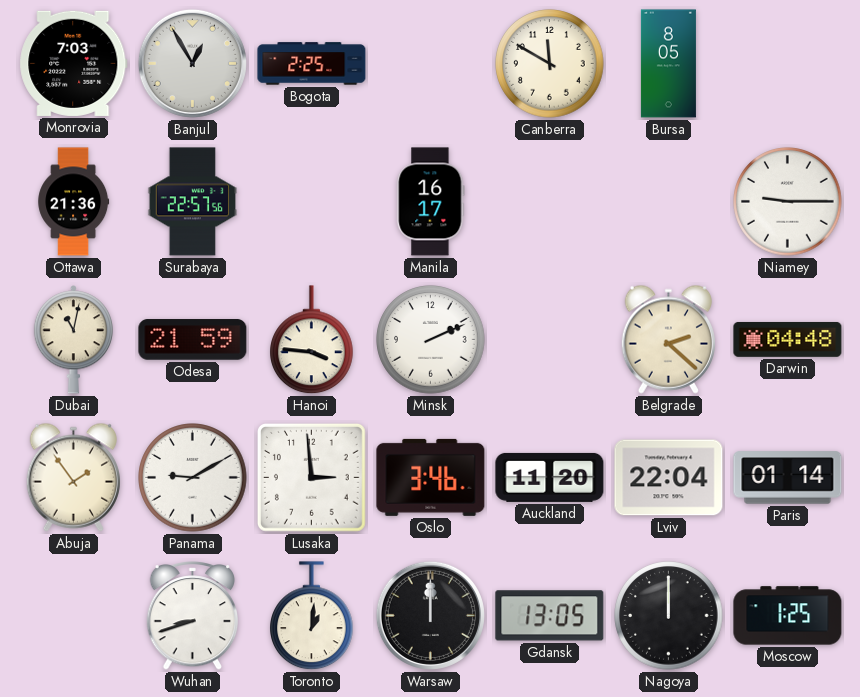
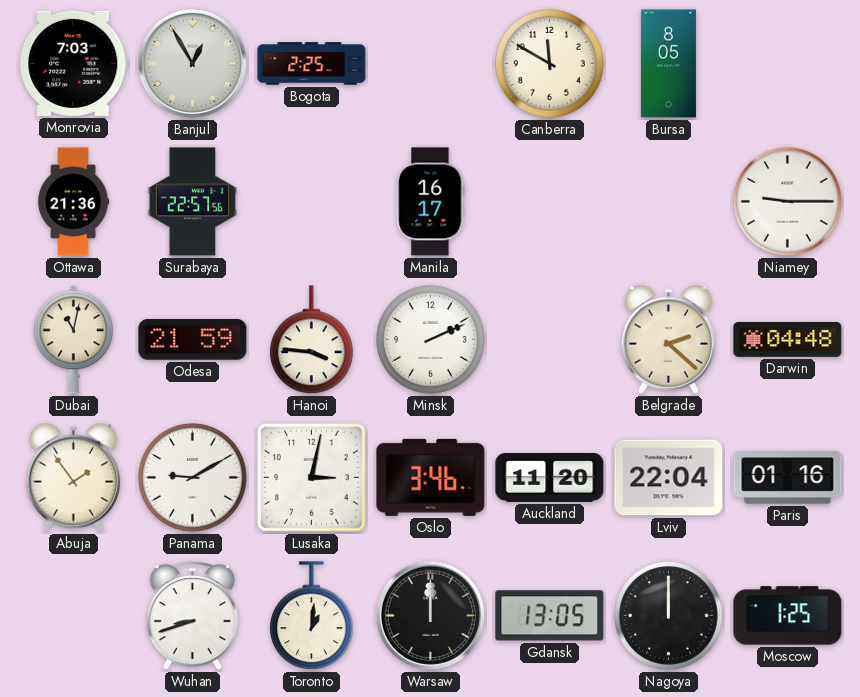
Lusaka: 2:59 -> 3:02 (311, 477)
Paris: 01:14 -> 01:16 (788, 478)
